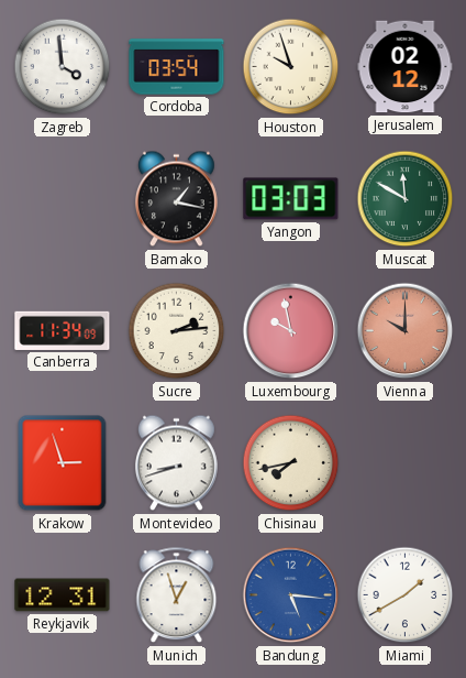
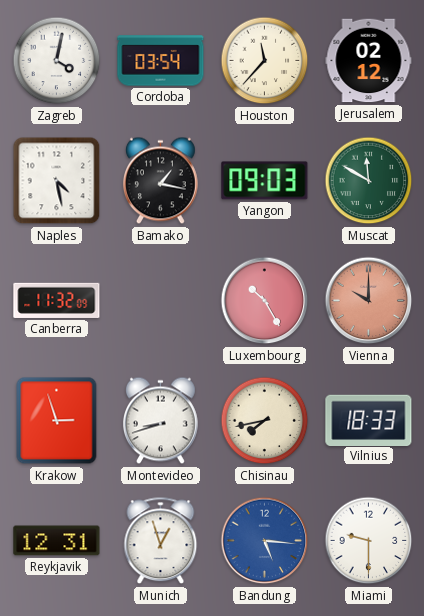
Zagreb: 3:59 -> 4:02 (57, 61)
Houston: 9:57 -> 11:37 (265, 61)
Naples: none -> 4:28 (57, 181)
Yangon: 03:03 -> 09:03 (265, 181)
Canberra: 11:34 -> 11:32 (57, 300)
Sucre: 2:14 -> none (177, 331)
Luxembourg: 9:58 -> 10:25 (265, 301)
Vilnius: none -> 18:33 (369, 420)
Miami: 1:40 -> 9:30 (369, 541)
